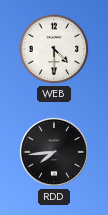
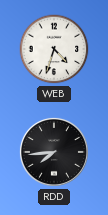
WEB: 4:30 -> 4:33 (54, 49)
